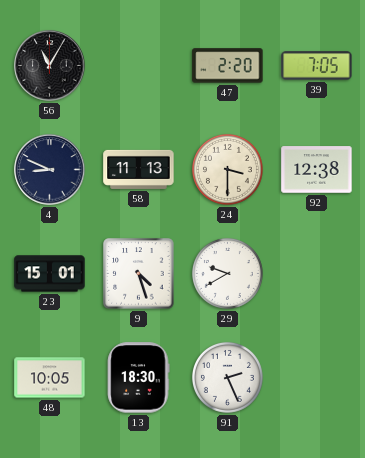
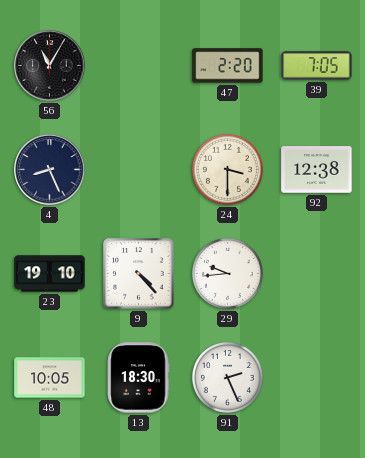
4: 8:49 -> 8:26 (50, 170)
58: 11:13 -> none (139, 169)
23: 15:01 -> 19:10 (50, 274)
9: 4:27 -> 4:23 (139, 274)
29: 9:40 -> 9:44 (227, 273)
